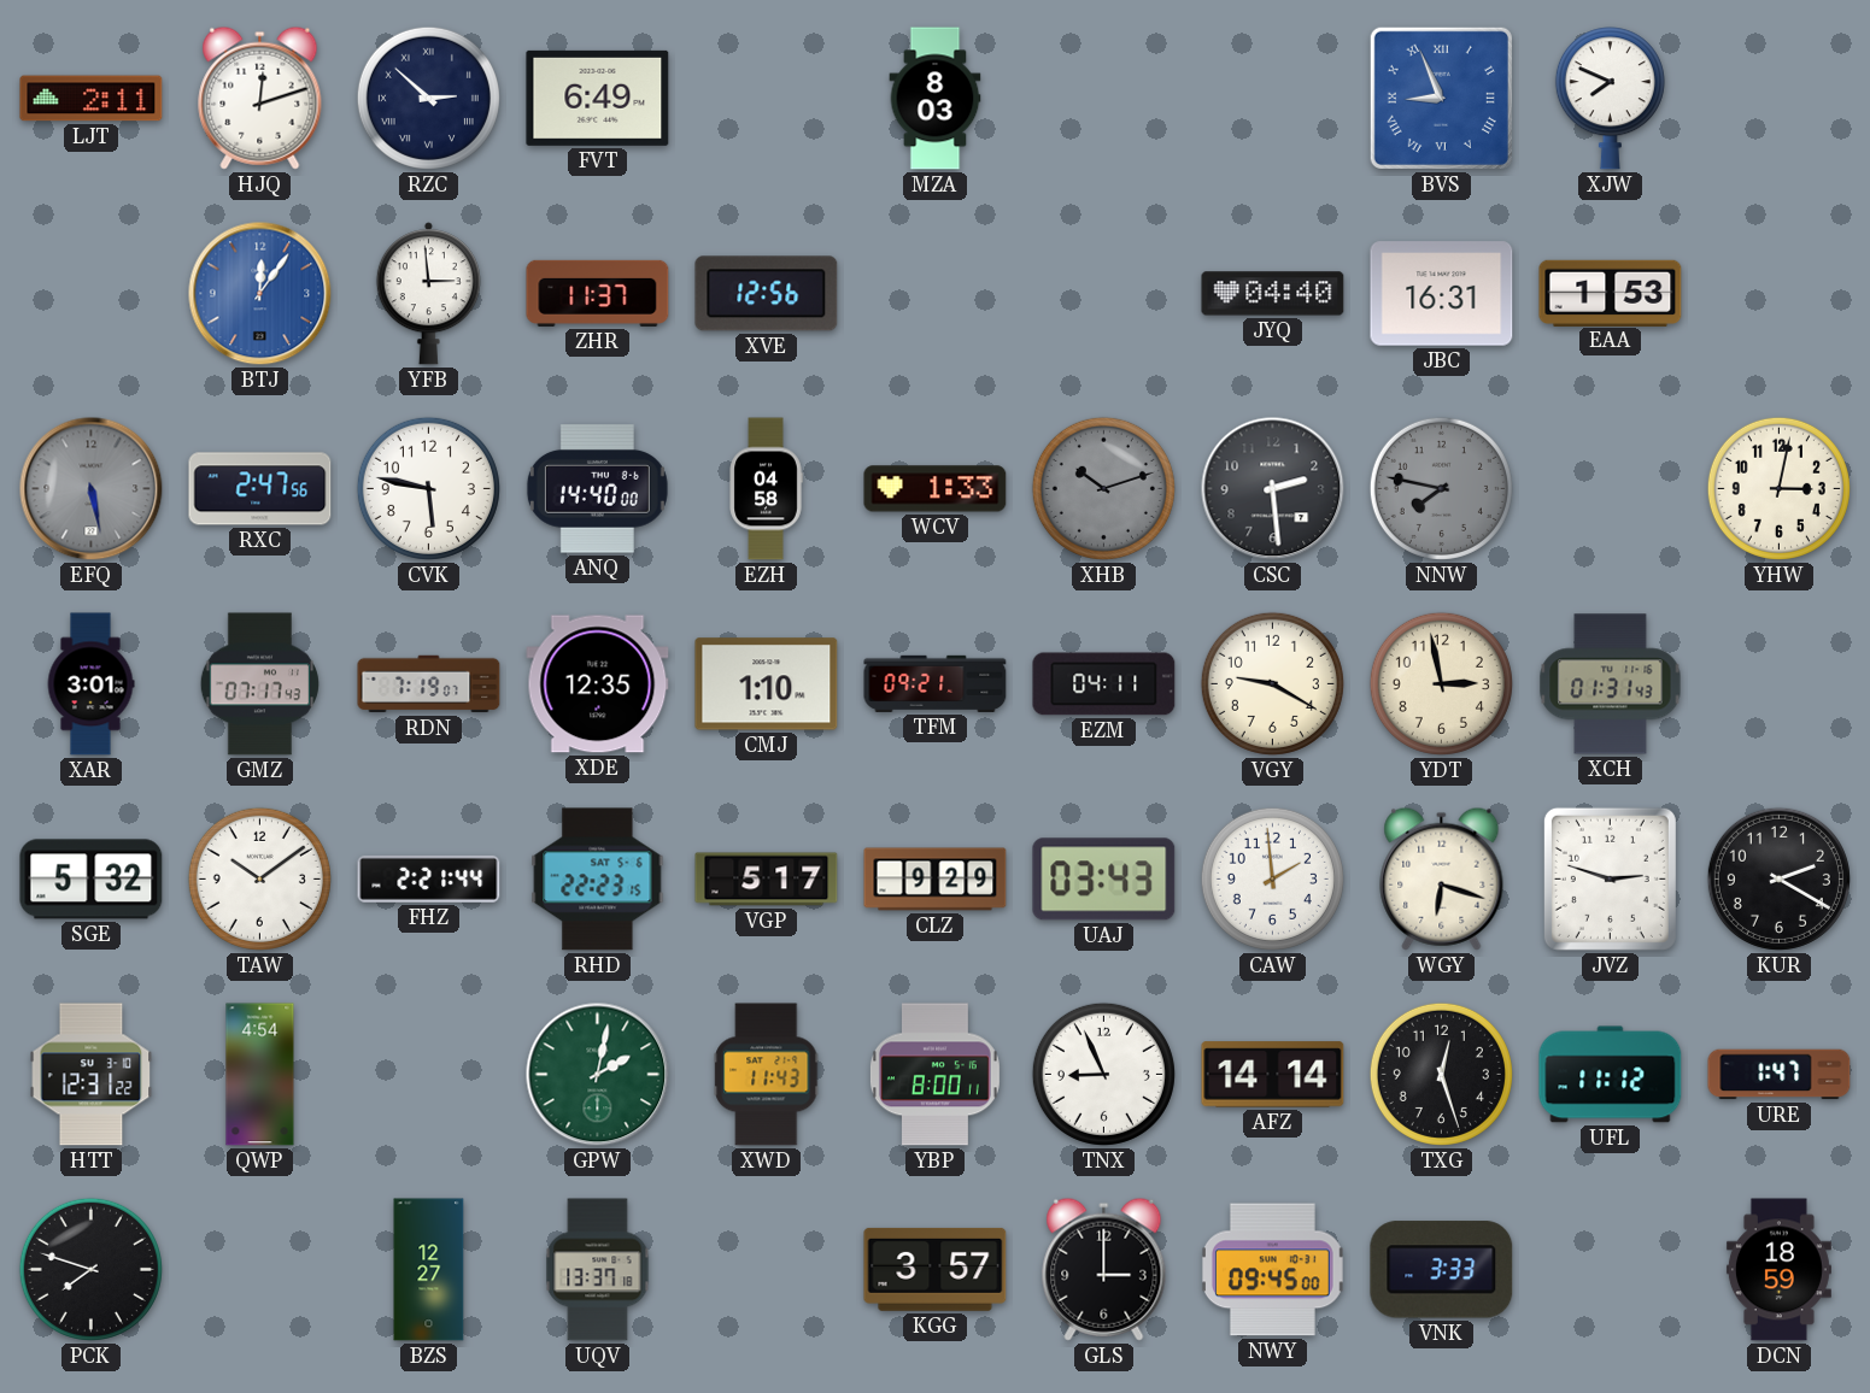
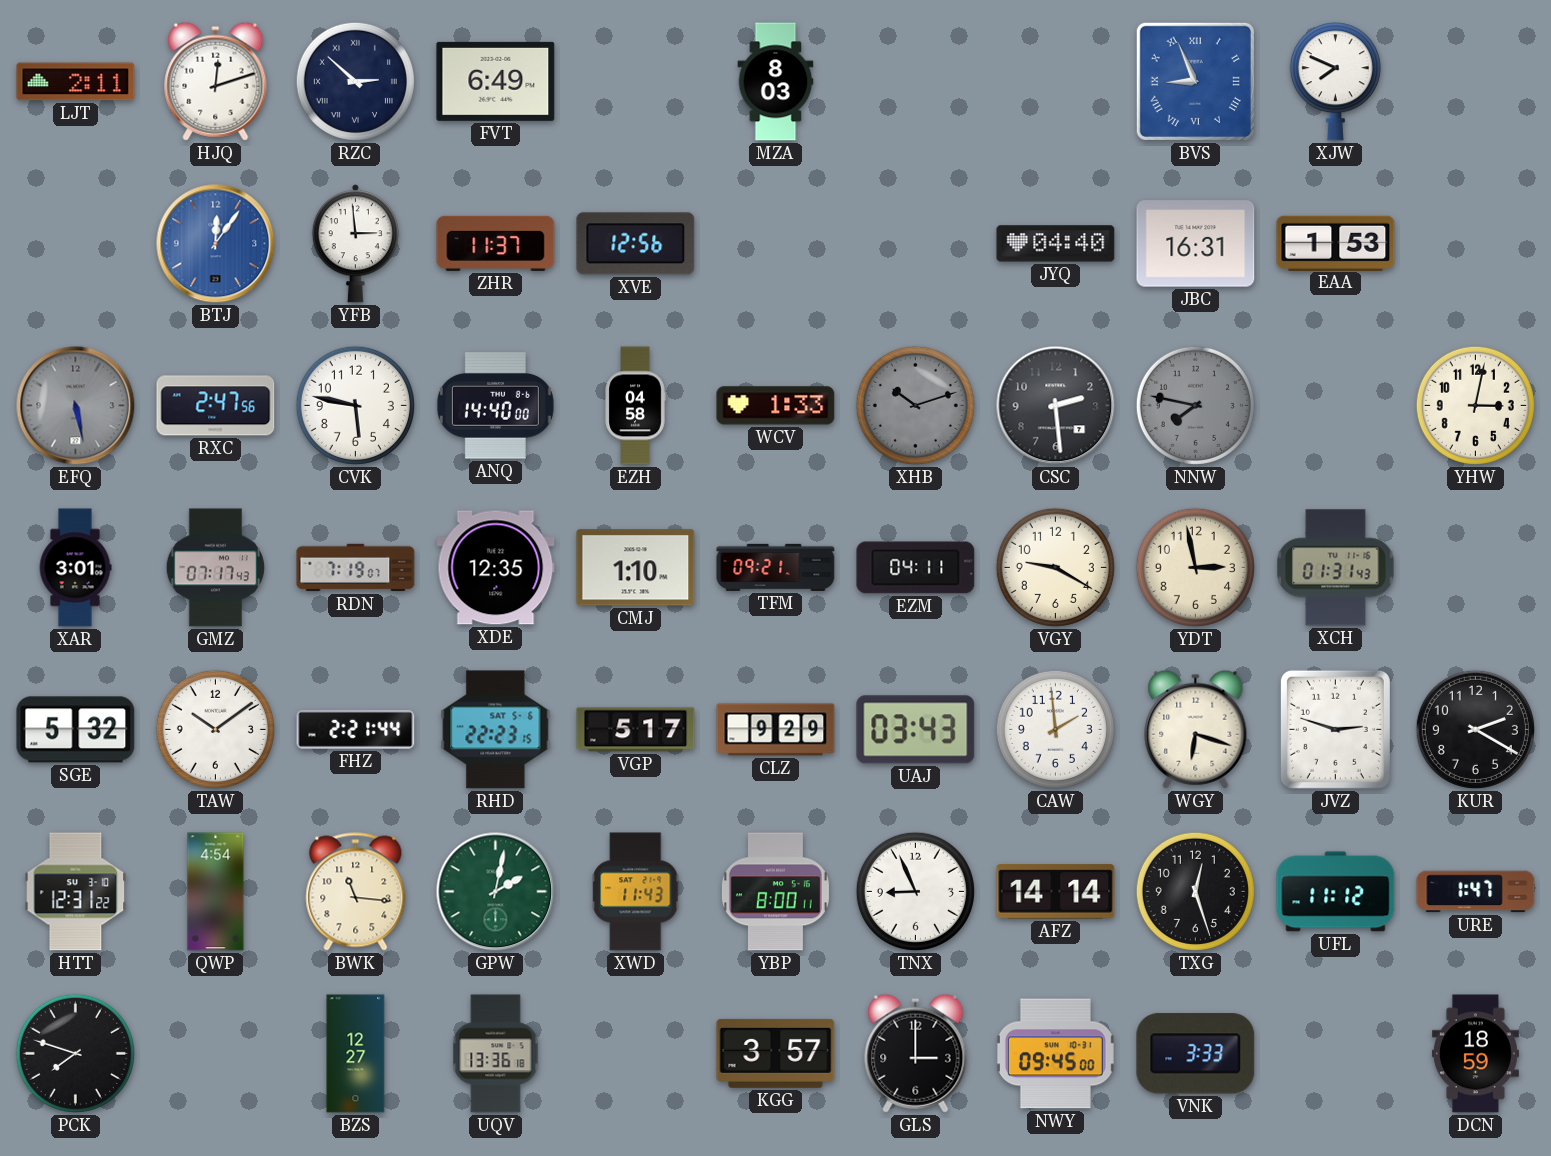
BWK: none -> 11:16 (356, 892)
UQV: 13:37 -> 13:36 (496, 1054)
